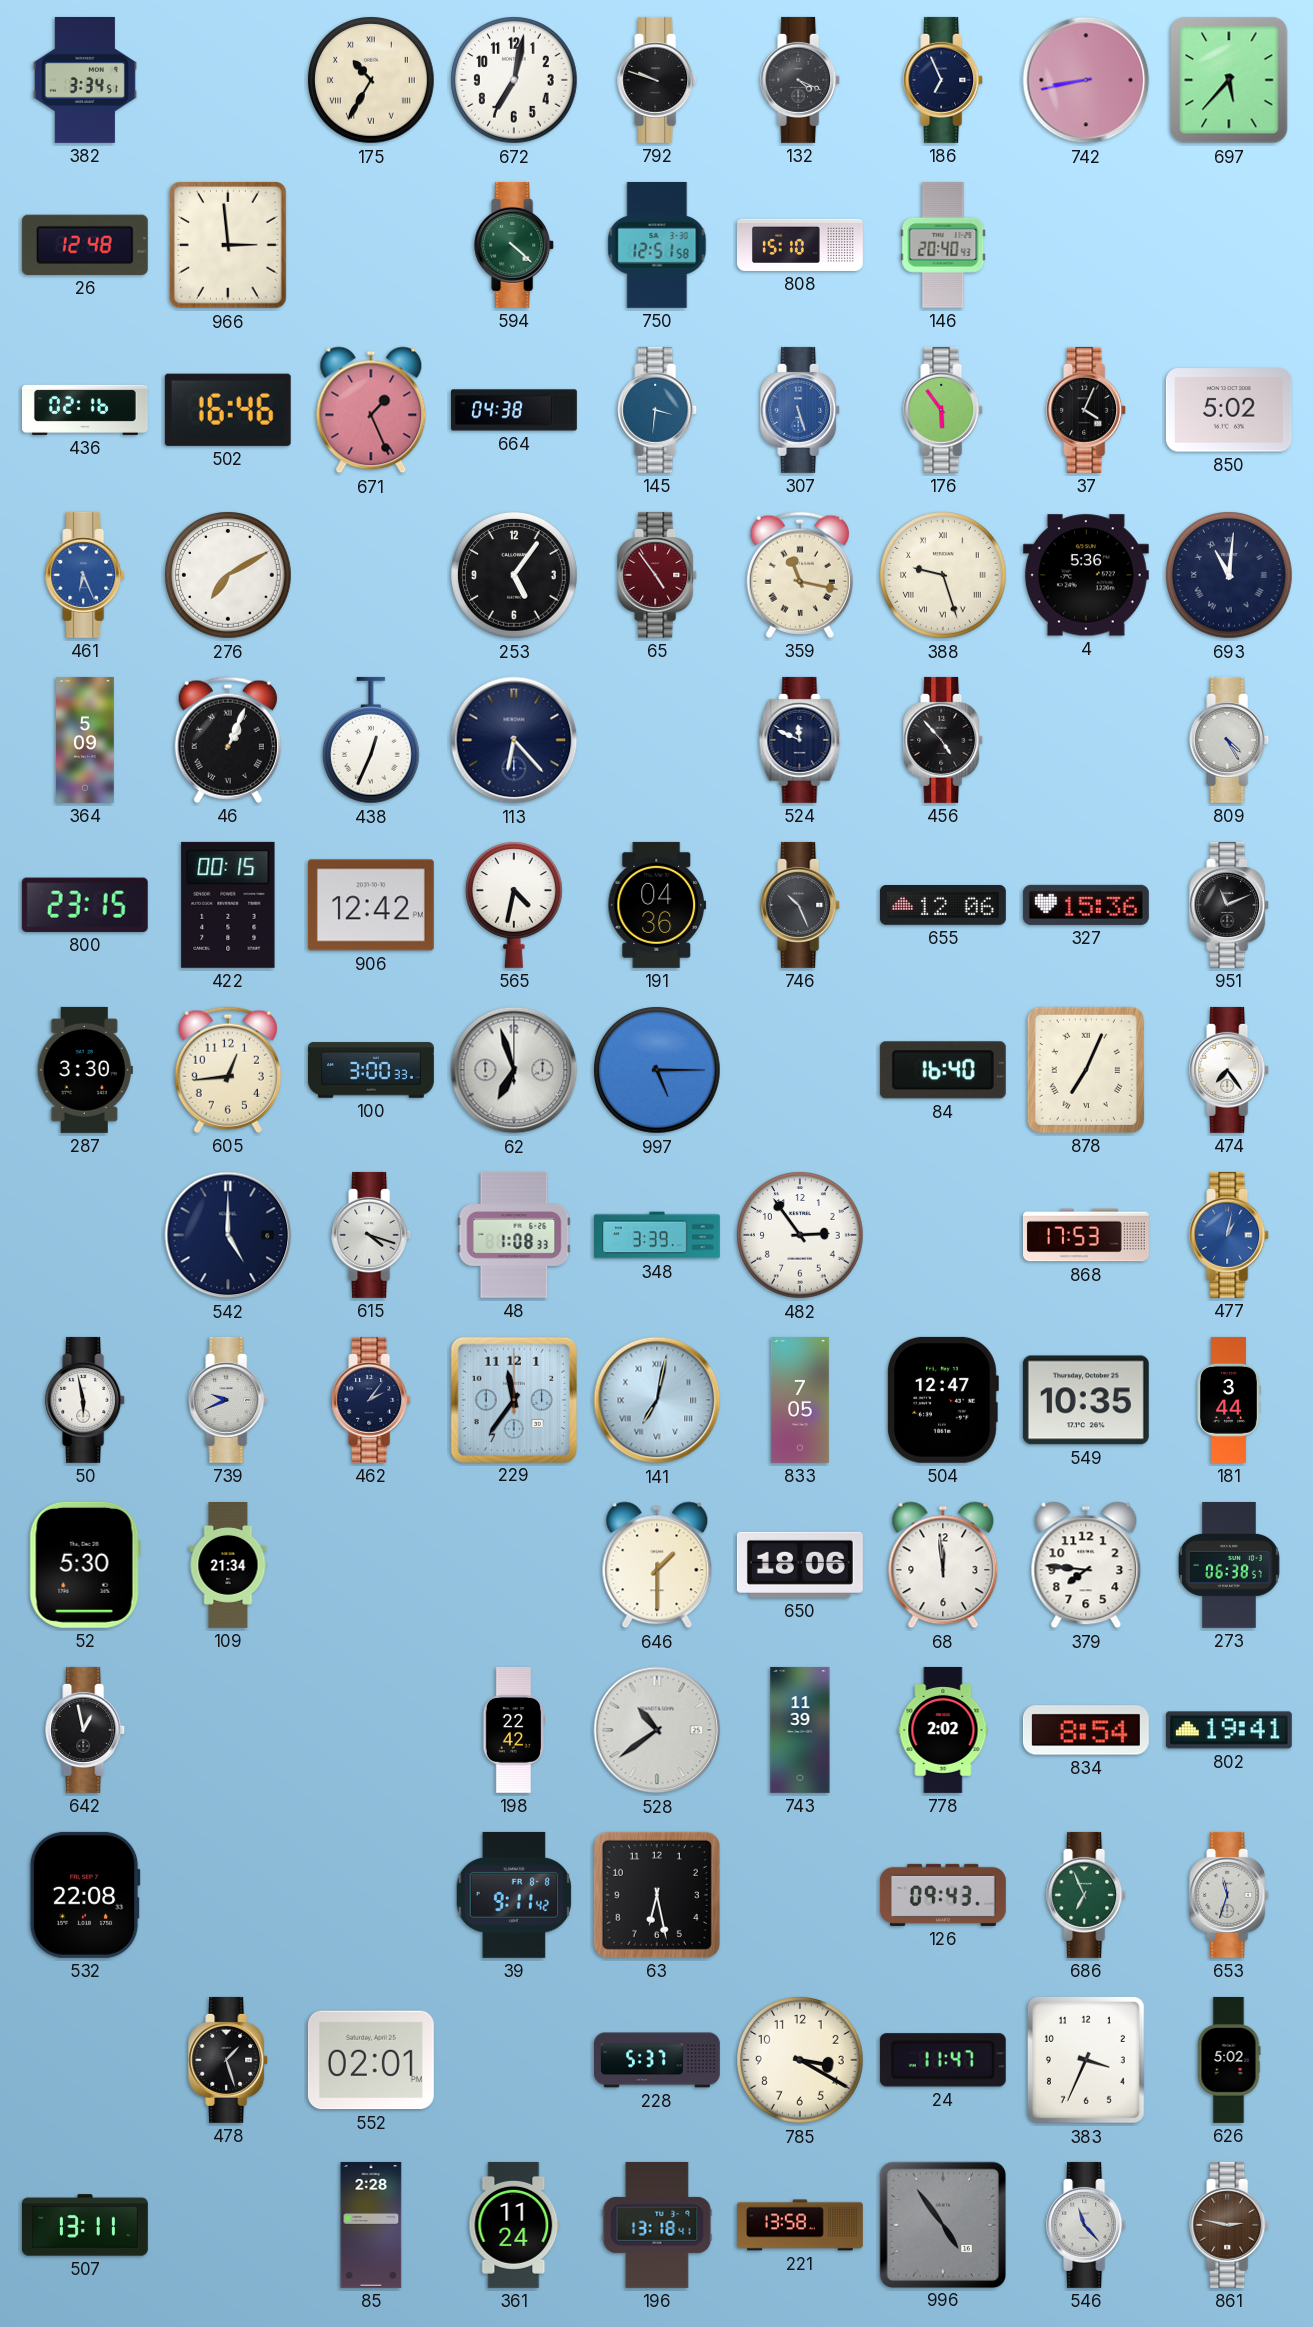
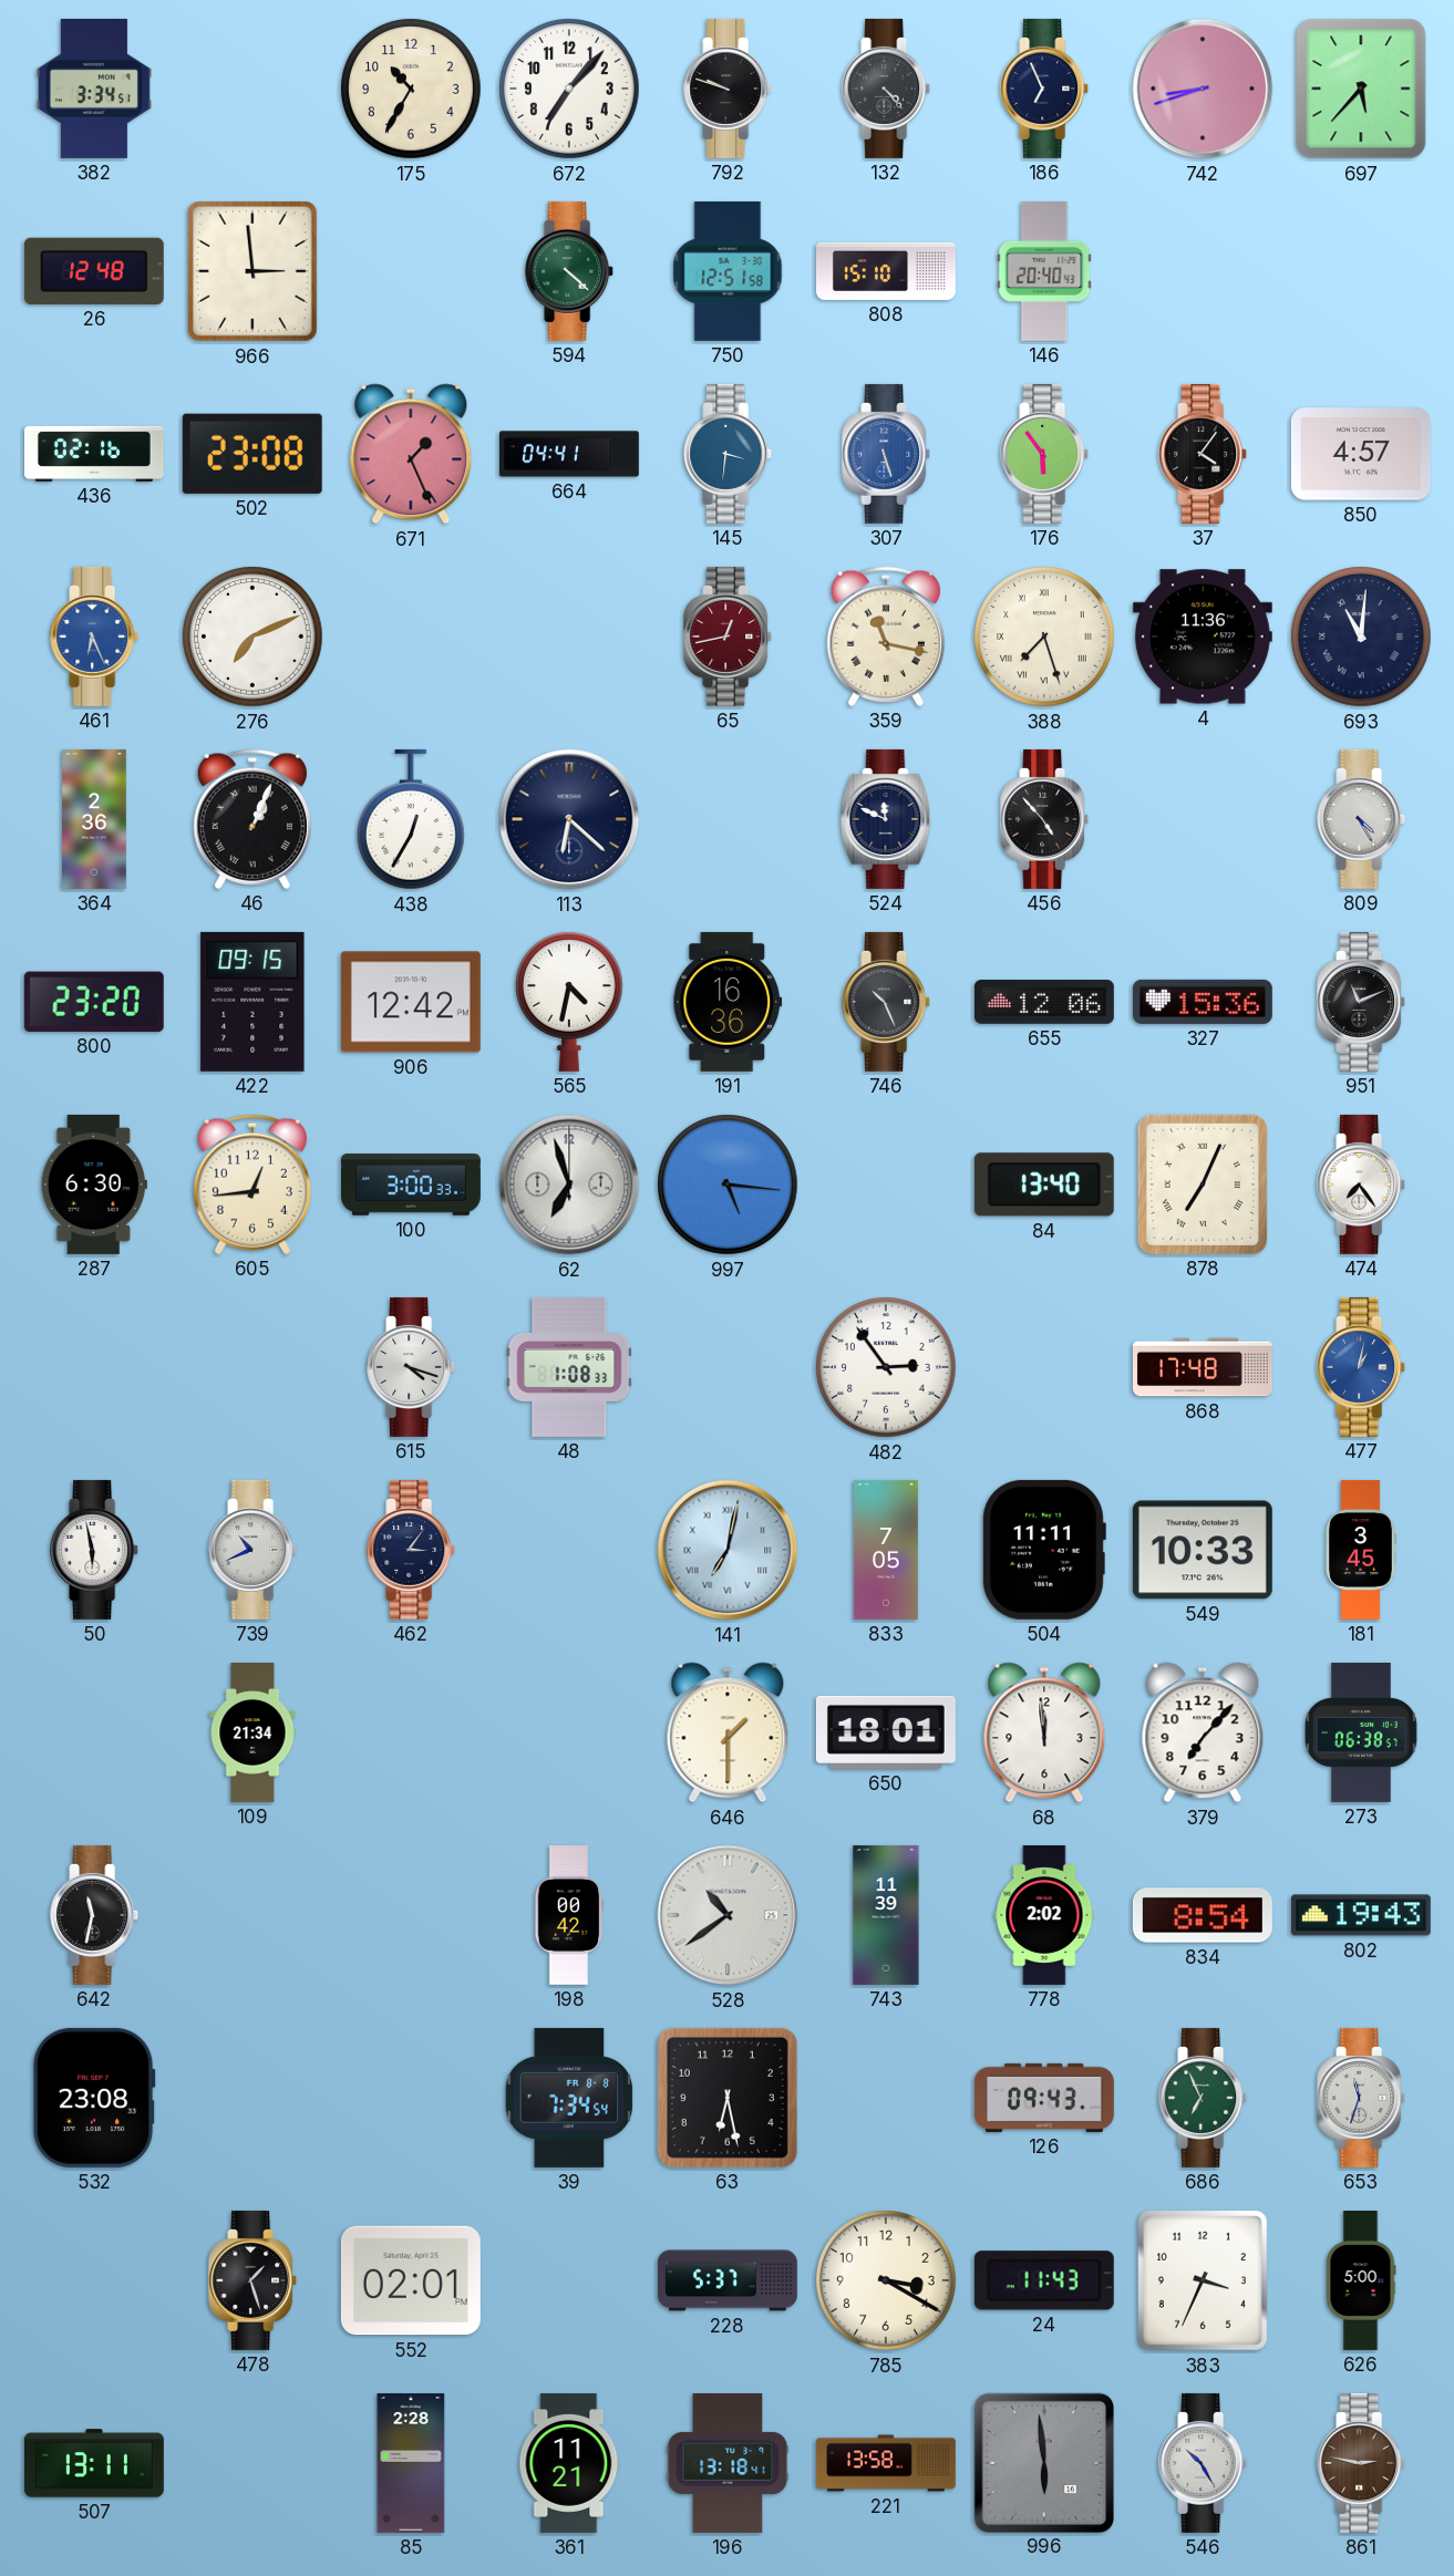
175 numerals: Roman -> Arabic (411, 89)
672: 7:02 -> 7:07 (569, 89)
132: 4:19 -> 4:23 (887, 89)
742: 8:43 -> 8:42 (1203, 89)
502: 16:46 -> 23:08 (252, 454)
664: 04:38 -> 04:41 (569, 454)
37: 4:04 -> 4:06 (1204, 454)
850: 5:02 -> 4:57 (1361, 454)
276: 7:10 -> 7:11 (252, 637)
253: 5:06 -> none (514, 575)
65: 4:54 -> 12:43 (729, 637)
388: 9:27 -> 7:27 (1044, 637)
4: 5:36 -> 11:36 (1203, 637)
364: 5:09 -> 2:36 (95, 819)
438: 12:34 -> 12:35 (412, 819)
113: 6:23 -> 6:22 (569, 819)
800: 23:15 -> 23:20 (94, 1002)
422: 00:15 -> 09:15 (252, 1002)
191: 04:36 -> 16:36 (728, 1002)
287: 3:30 -> 6:30 (94, 1184)
997: 5:15 -> 5:16 (728, 1184)
84: 16:40 -> 13:40 (1044, 1184)
542: 5:00 -> none (228, 1235)
348: 3:39 -> none (658, 1235)
868: 17:53 -> 17:48 (1203, 1367)
739: 9:41 -> 10:41 (254, 1550)
462: 2:06 -> 3:06 (412, 1550)
229: 11:36 -> none (513, 1399)
504: 12:47 -> 11:11 (1044, 1550)
549: 10:35 -> 10:33 (1203, 1550)
181: 3:44 -> 3:45 (1361, 1550)
52: 5:30 -> none (85, 1565)
650: 18:06 -> 18:01 (886, 1732)
379: 7:46 -> 7:07 (1203, 1732)
642: 12:58 -> 11:32 (95, 1915)
198: 22:42 -> 00:42 (569, 1915)
802: 19:41 -> 19:43 (1361, 1915)
532: 22:08 -> 23:08 (94, 2098)
39: 9:11 -> 7:34 (569, 2098)
24: 11:47 -> 11:43 (1044, 2280)
626: 5:02 -> 5:00 (1361, 2280)
361: 11:24 -> 11:21 (569, 2463)
996: 4:54 -> 5:59 (1043, 2462)
546: 11:23 -> 10:25 (1204, 2463)
